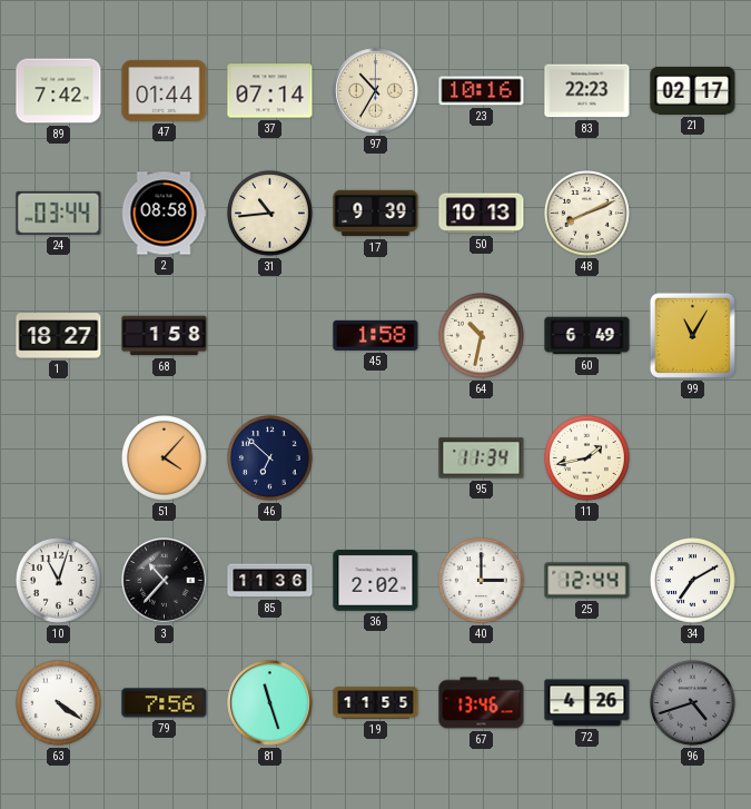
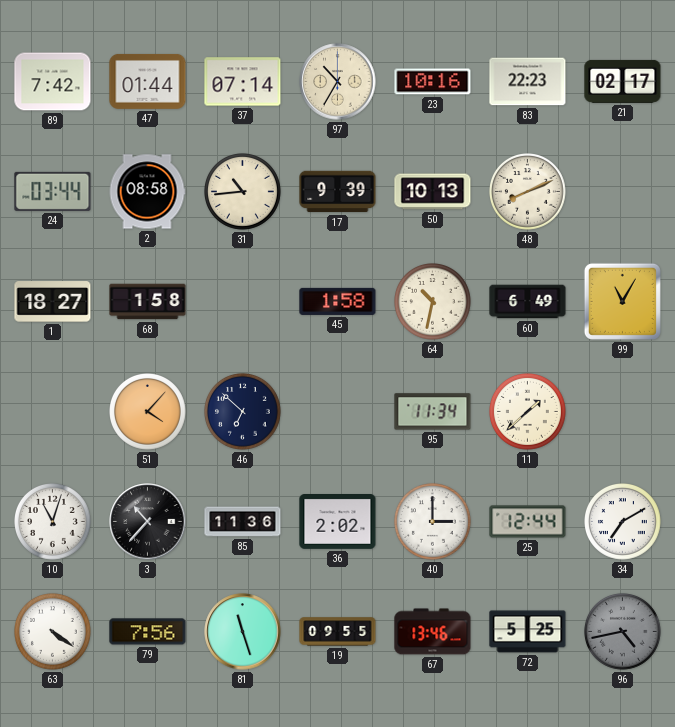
11: 1:43 -> 1:38 (528, 412)
19: 11:55 -> 09:55 (338, 632)
72: 4:26 -> 5:25 (528, 632)
96: 4:42 -> 4:43 (623, 632)
